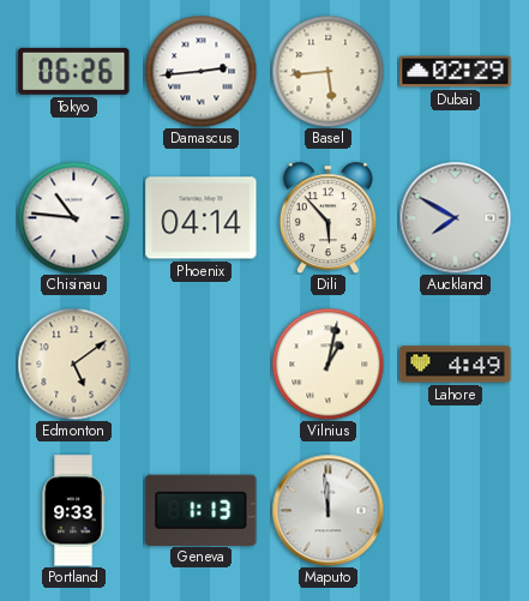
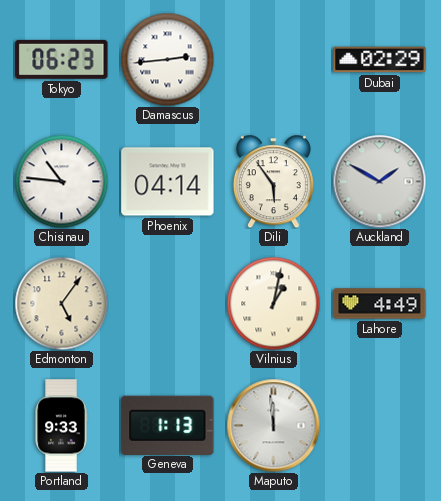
Tokyo: 06:26 -> 06:23 (62, 59)
Basel: 5:44 -> none (327, 71)
Dili: 5:53 -> 5:54 (273, 181)
Auckland: 7:50 -> 1:50 (379, 181)
Edmonton: 5:09 -> 5:06 (61, 303)
